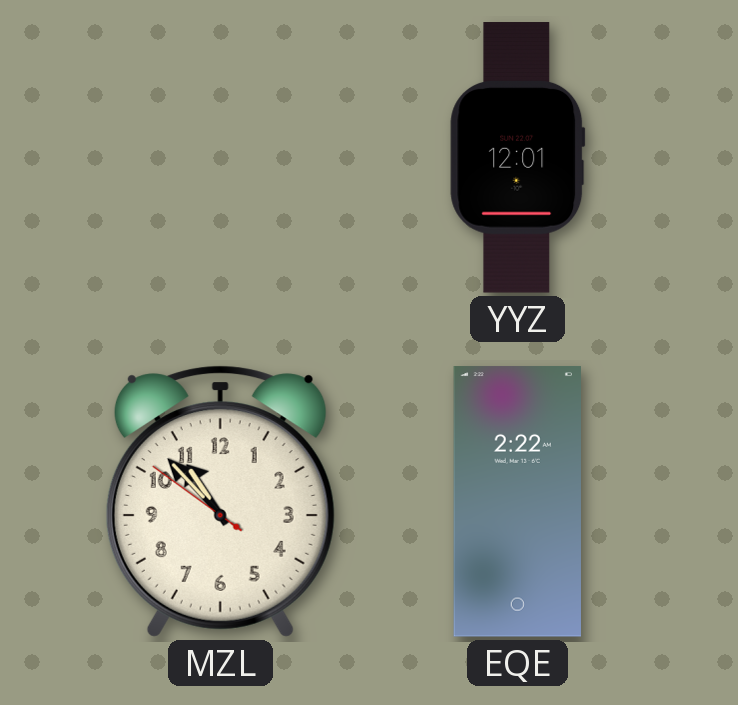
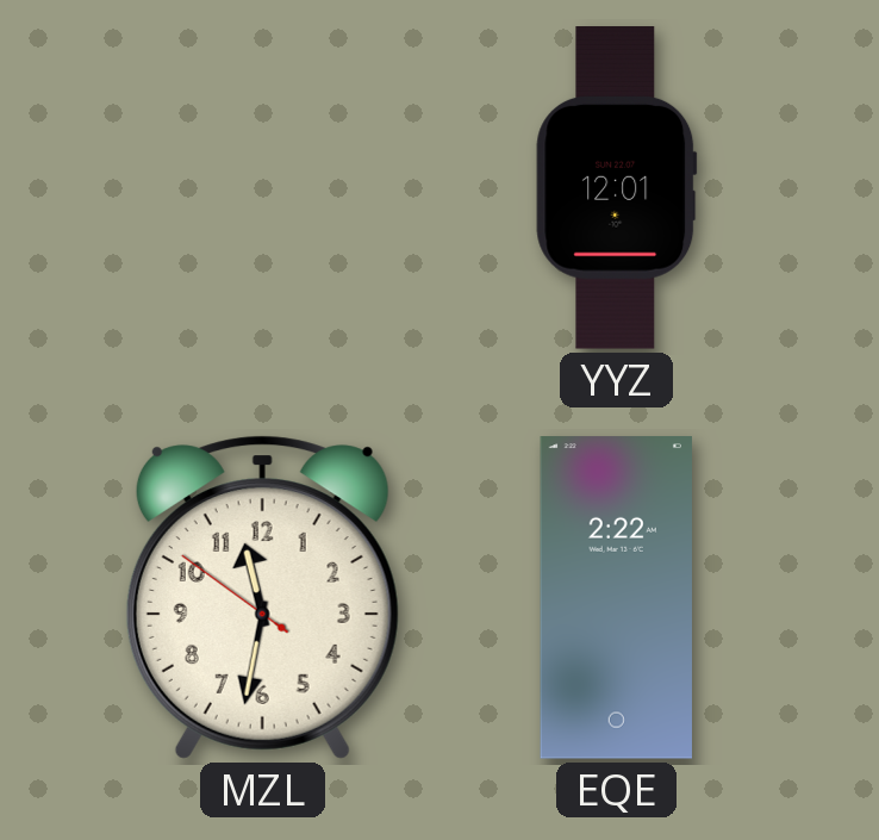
MZL: 10:52 -> 11:31 (262, 597)
